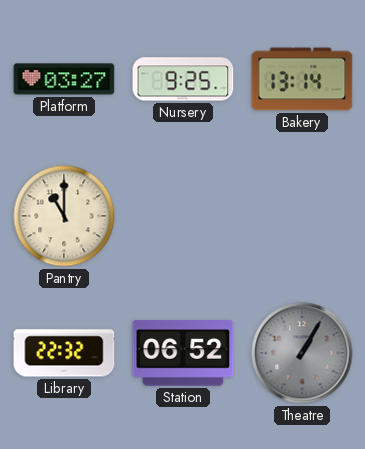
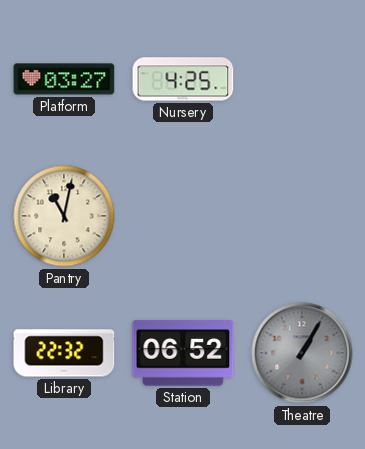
Nursery: 9:25 -> 4:25 (183, 79)
Bakery: 13:14 -> none (302, 79)
Pantry: 11:00 -> 11:02 (64, 216)
